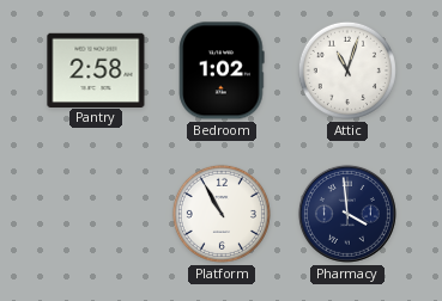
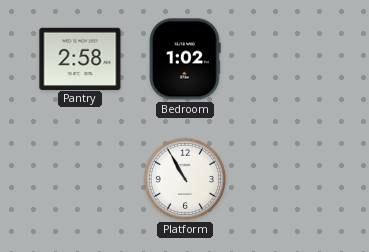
Attic: 11:03 -> none (347, 70)
Pharmacy: 3:59 -> none (347, 214)
